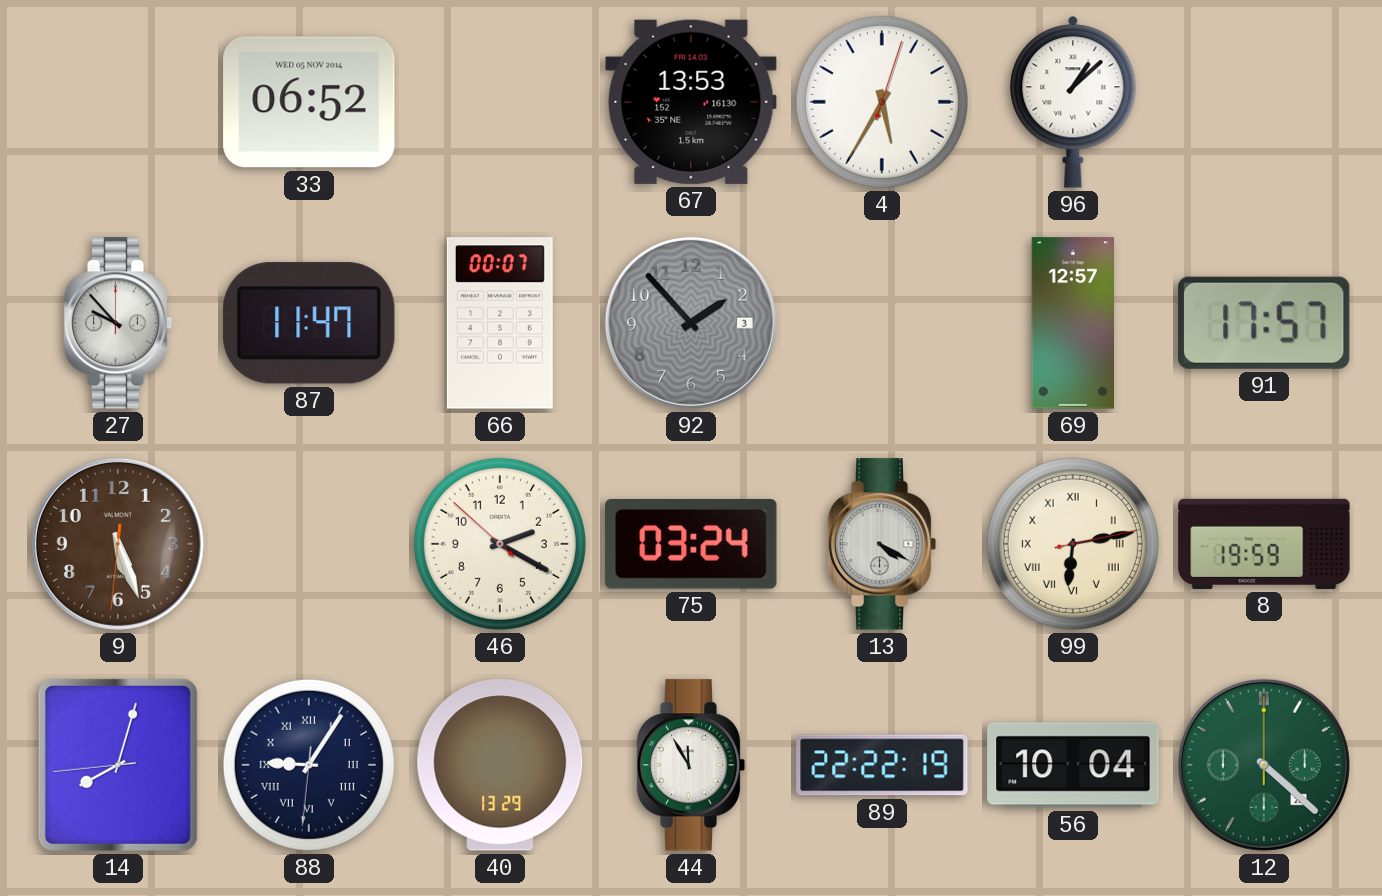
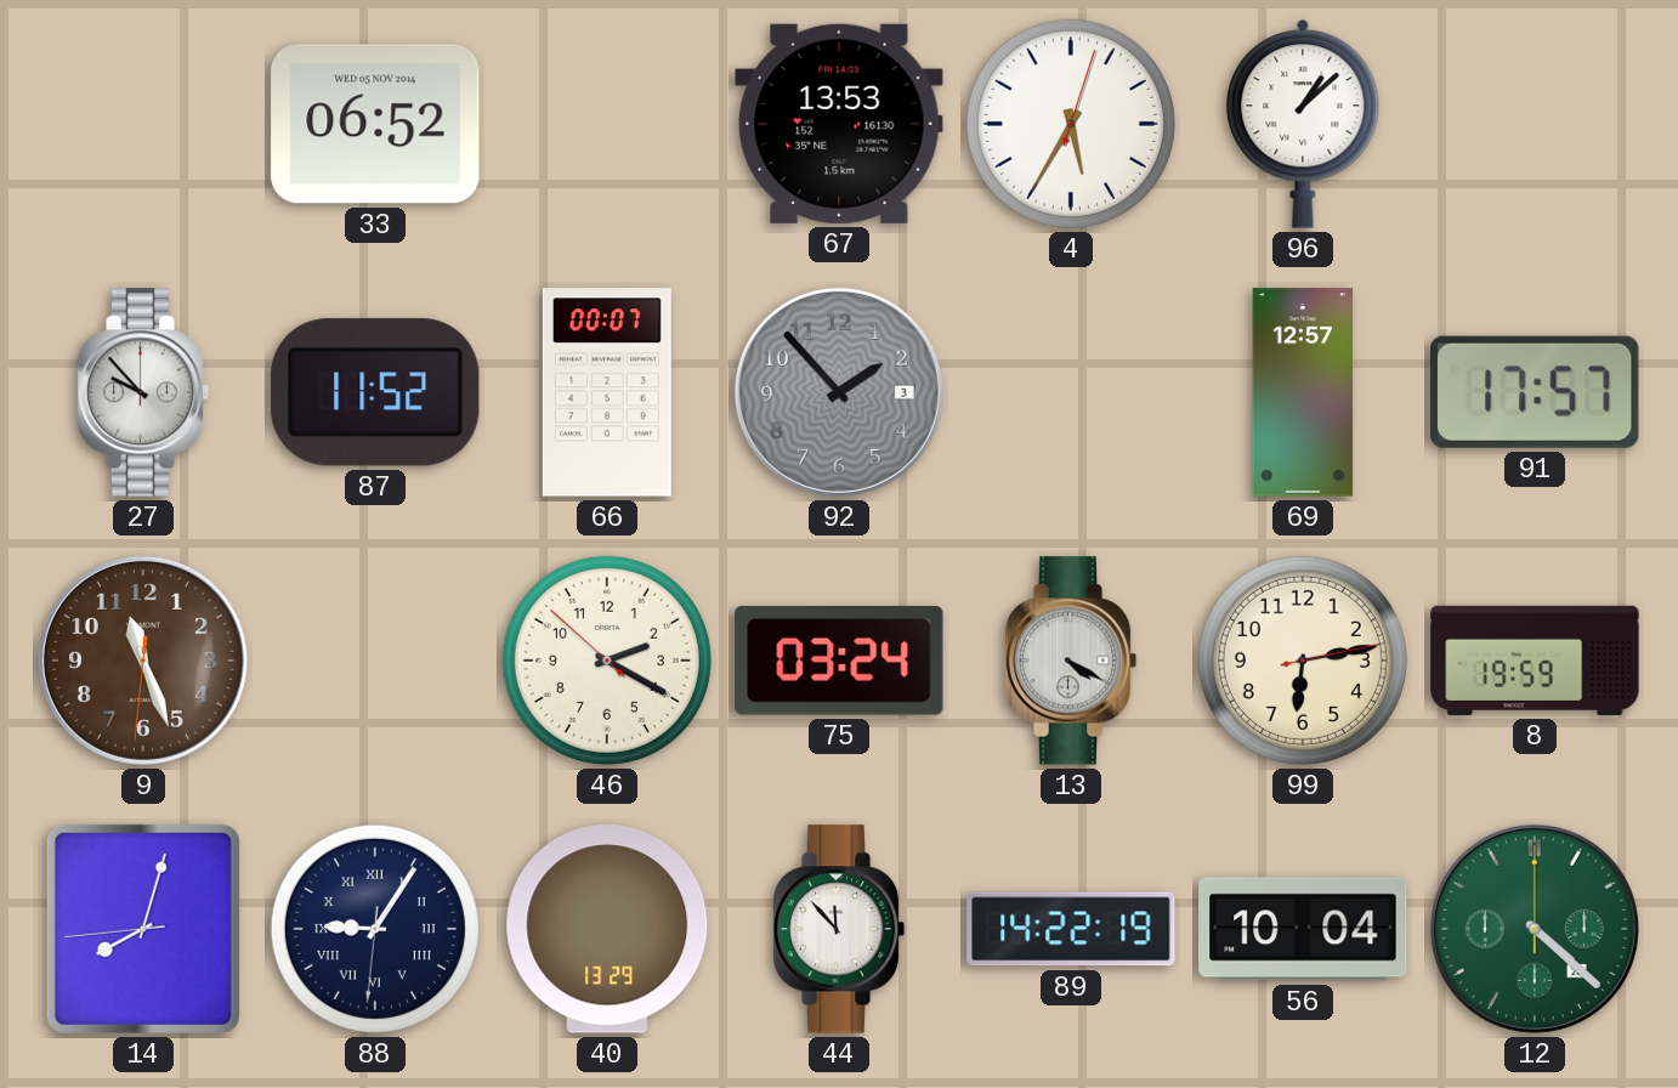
87: 11:47 -> 11:52 (375, 392)
9: 5:26 -> 11:26 (143, 661)
99 numerals: Roman -> Arabic (1303, 661)
44: 11:55 -> 11:53 (839, 929)
89: 22:22 -> 14:22 (1071, 929)
